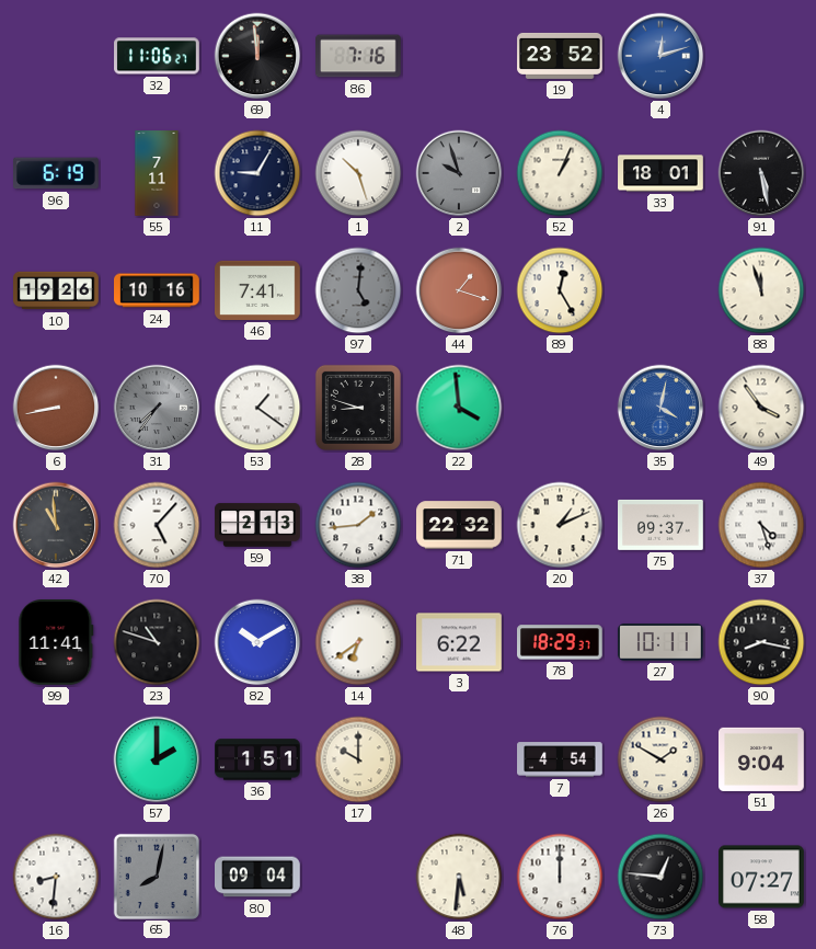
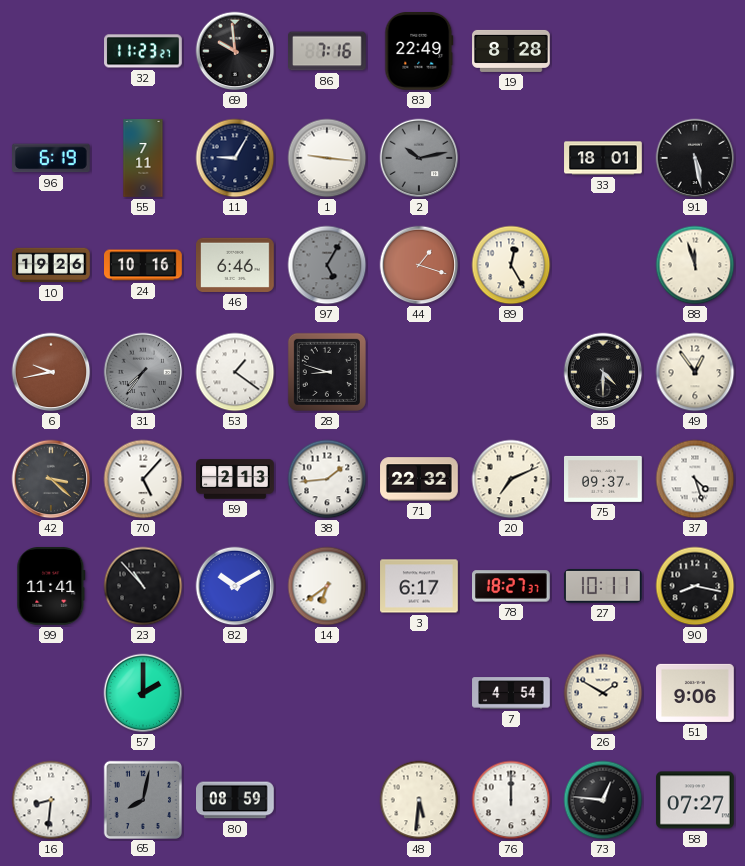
32: 11:06 -> 11:23 (143, 51)
69: 11:59 -> 9:59 (235, 51)
83: none -> 22:49 (419, 52)
19: 23:52 -> 8:28 (511, 51)
4: 12:12 -> none (660, 56)
1: 10:27 -> 9:16 (327, 158)
2: 9:57 -> 10:13 (419, 158)
52: 1:04 -> none (560, 173)
46: 7:41 -> 6:46 (236, 265)
97: 5:01 -> 5:05 (327, 265)
6: 8:43 -> 9:43 (51, 372)
22: 3:59 -> none (459, 408)
35: 4:02 -> 4:30 (603, 372)
35 dial: blue -> black (603, 372)
49: 3:54 -> 12:54 (695, 372)
42: 10:59 -> 3:22 (51, 479)
20: 1:11 -> 7:11 (511, 479)
23: 10:48 -> 10:53 (143, 586)
3: 6:22 -> 6:17 (419, 586)
78: 18:29 -> 18:27 (512, 586)
36: 1:51 -> none (257, 759)
17: 10:00 -> none (358, 759)
51: 9:04 -> 9:06 (696, 693)
80: 09:04 -> 08:59 (236, 800)
